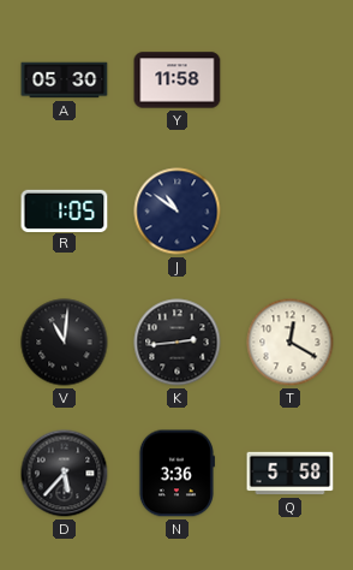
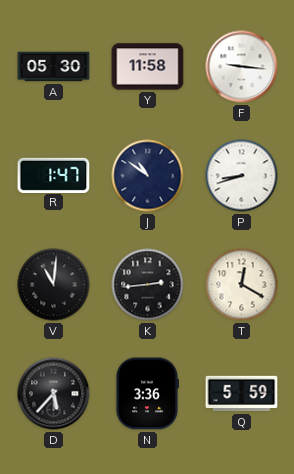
F: none -> 9:16 (242, 67)
R: 1:05 -> 1:47 (54, 175)
P: none -> 8:42 (242, 176)
Q: 5:58 -> 5:59 (242, 394)
